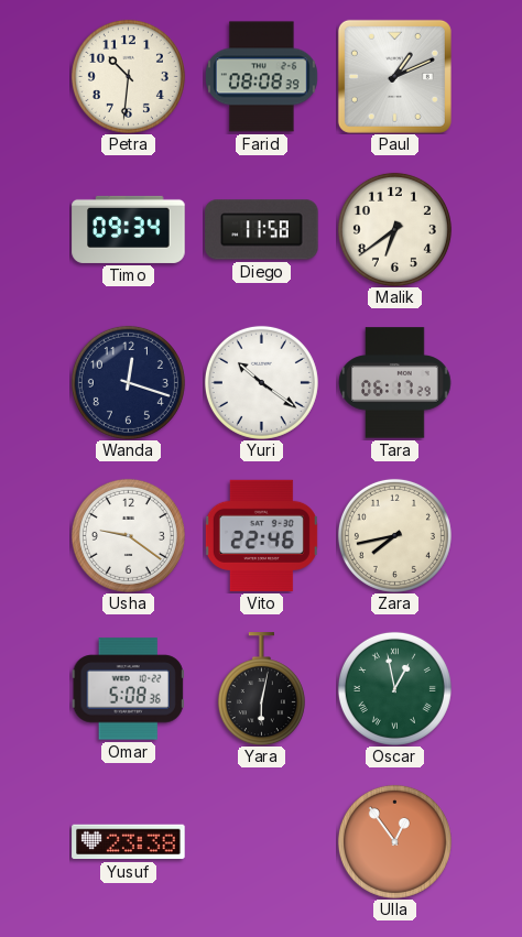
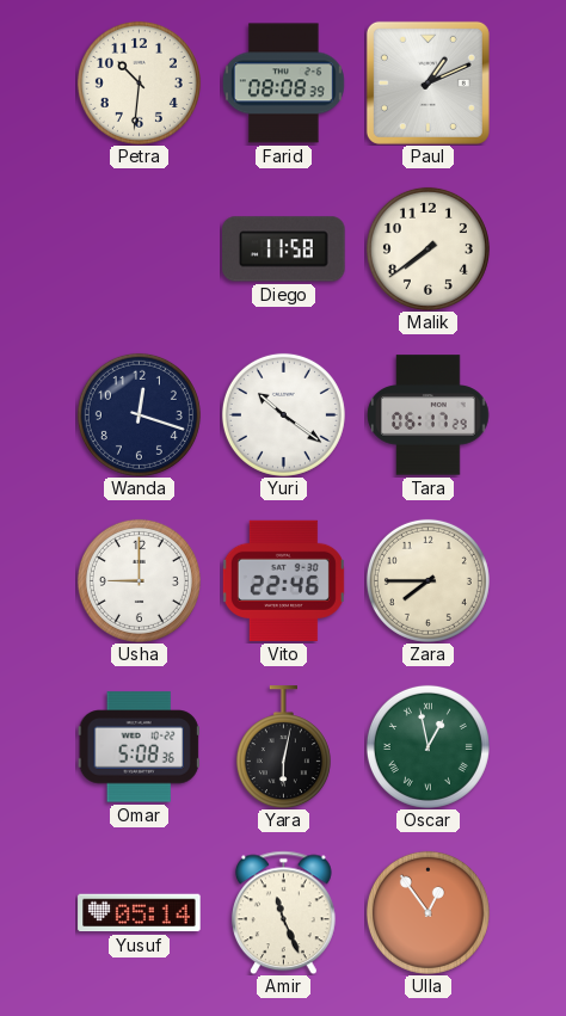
Timo: 09:34 -> none (129, 229)
Malik: 6:39 -> 7:39 (427, 248)
Usha: 9:21 -> 9:00 (139, 580)
Zara: 7:43 -> 7:45 (427, 580)
Yusuf: 23:38 -> 05:14 (140, 913)
Amir: none -> 11:26 (283, 912)
